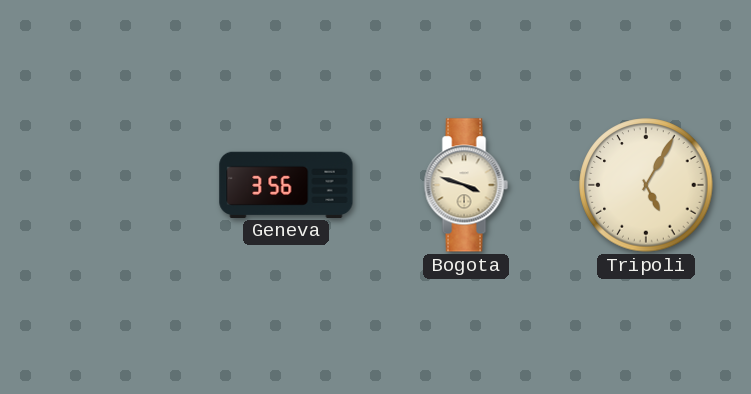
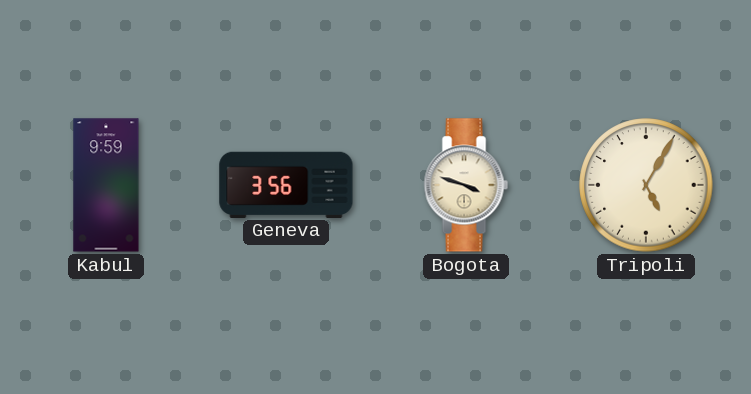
Kabul: none -> 9:59 (106, 185)
